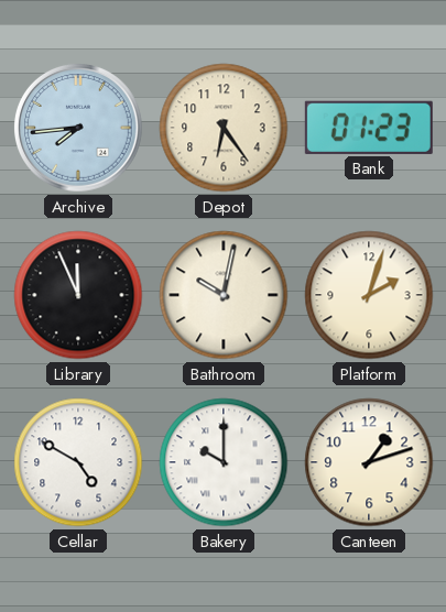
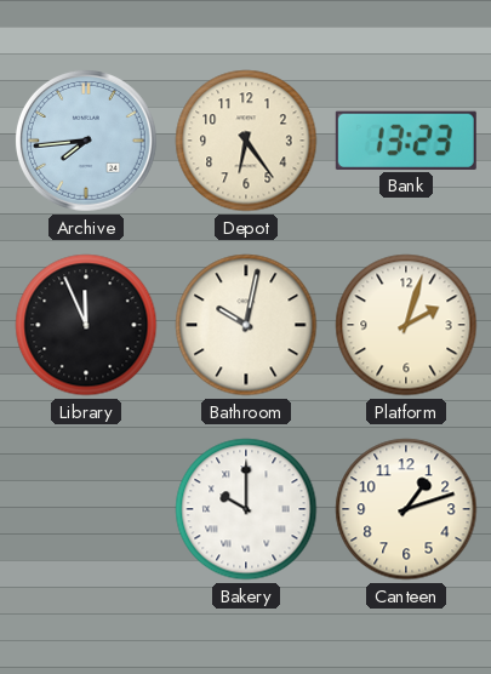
Bank: 01:23 -> 13:23 (406, 141)
Cellar: 4:50 -> none (78, 462)
